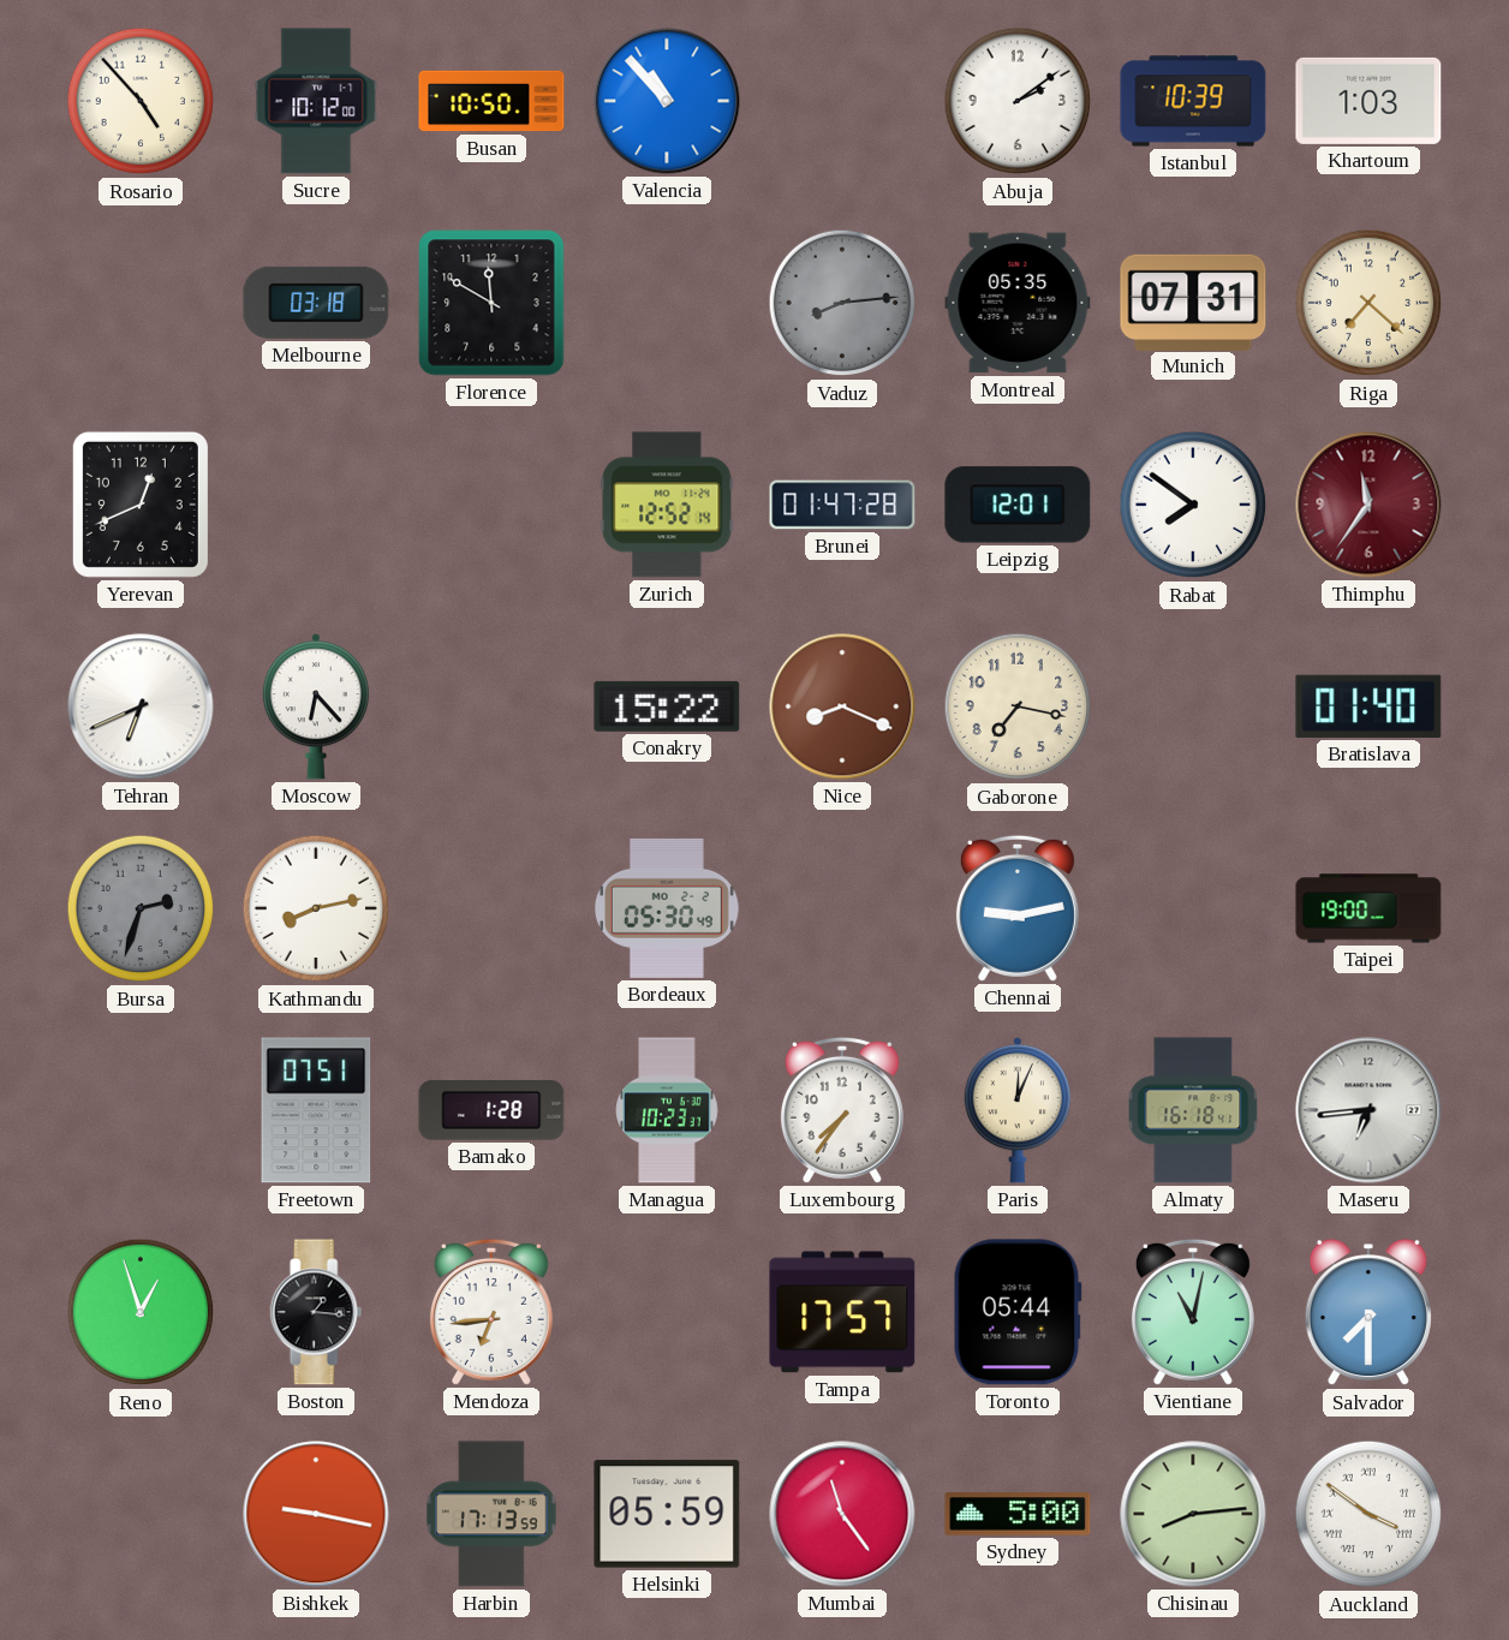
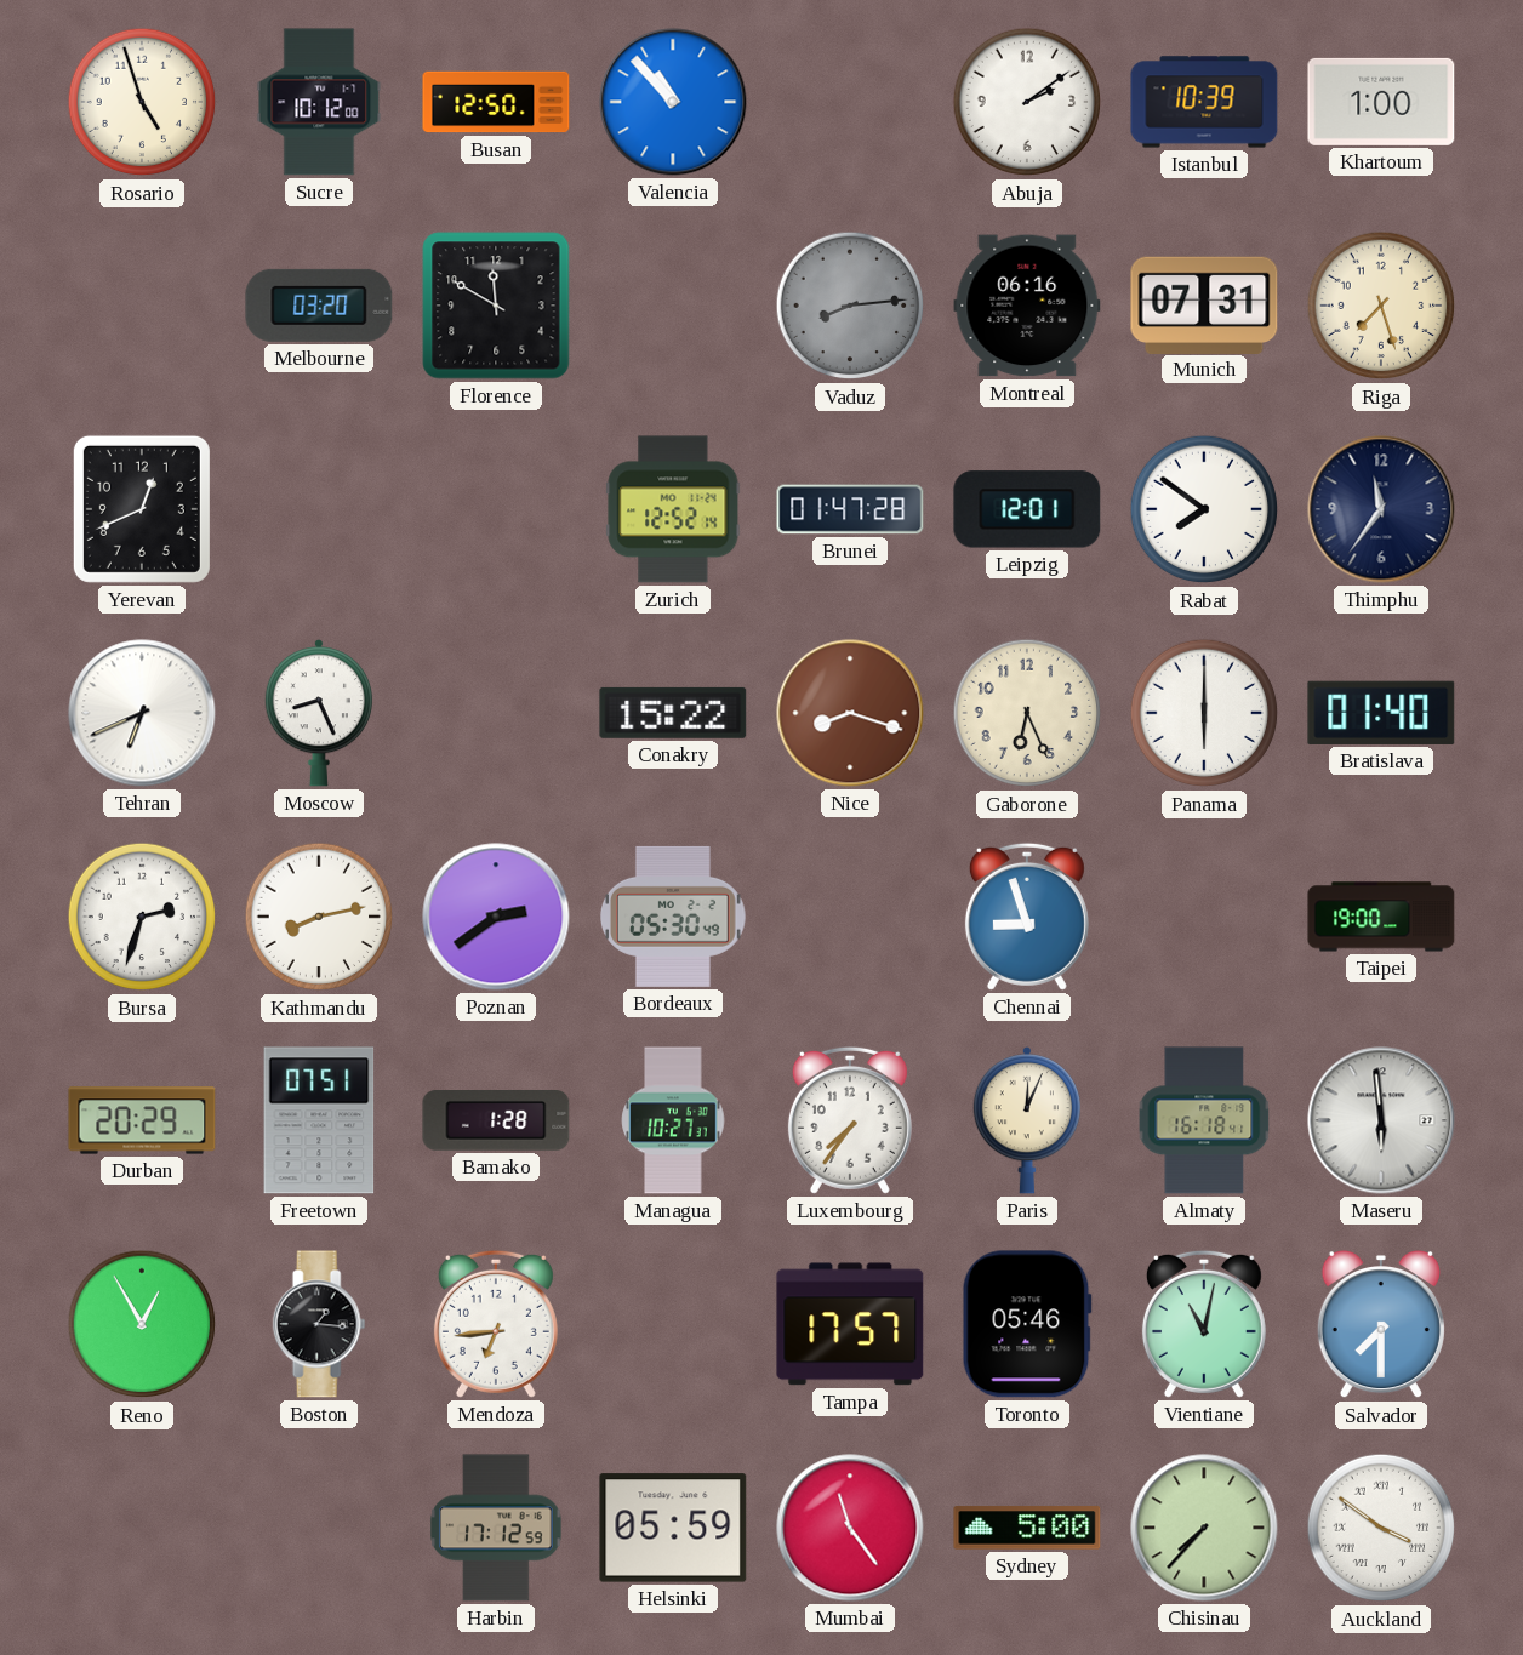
Rosario: 4:53 -> 4:57 (142, 102)
Busan: 10:50 -> 12:50 (496, 102)
Khartoum: 1:03 -> 1:00 (1381, 102)
Melbourne: 03:18 -> 03:20 (319, 306)
Montreal: 05:35 -> 06:16 (1027, 306)
Riga: 7:22 -> 7:27 (1381, 306)
Thimphu dial: burgundy -> navy (1381, 509)
Moscow: 6:23 -> 8:26 (319, 713)
Nice: 8:19 -> 8:18 (850, 713)
Gaborone: 7:17 -> 6:26 (1027, 713)
Panama: none -> 6:00 (1204, 713)
Bursa dial: grey -> white (142, 917)
Poznan: none -> 2:39 (496, 917)
Chennai: 9:13 -> 8:57 (1027, 917)
Durban: none -> 20:29 (142, 1120)
Managua: 10:23 -> 10:27 (673, 1120)
Maseru: 6:44 -> 5:59 (1381, 1120)
Reno: 12:57 -> 12:55 (142, 1324)
Toronto: 05:44 -> 05:46 (1027, 1324)
Bishkek: 9:17 -> none (316, 1514)
Harbin: 17:13 -> 17:12 (496, 1528)
Chisinau: 8:14 -> 7:37 (1204, 1528)
